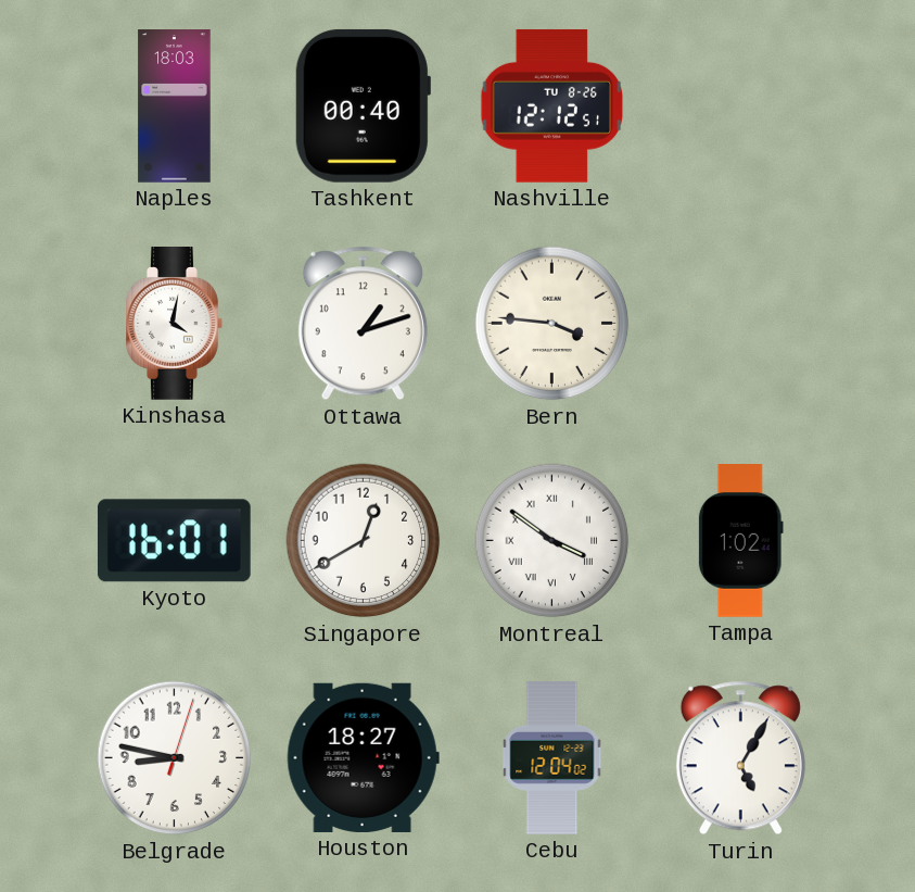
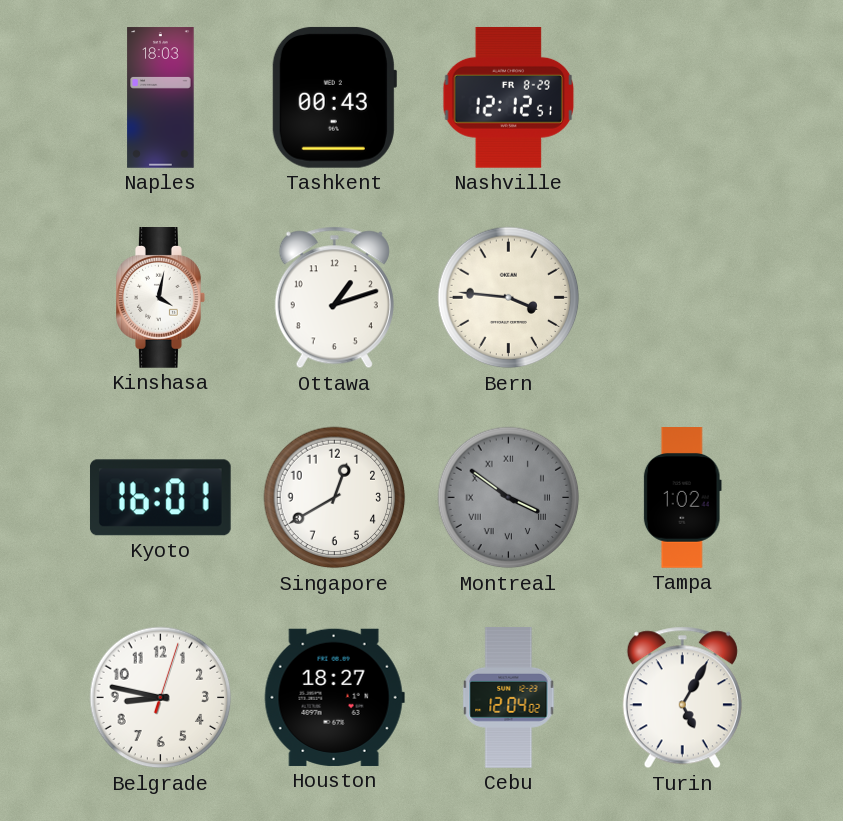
Tashkent: 00:40 -> 00:43 (334, 97)
Nashville date: TU 8-26 -> FR 8-29 (509, 97)
Montreal dial: white -> grey (509, 498)
